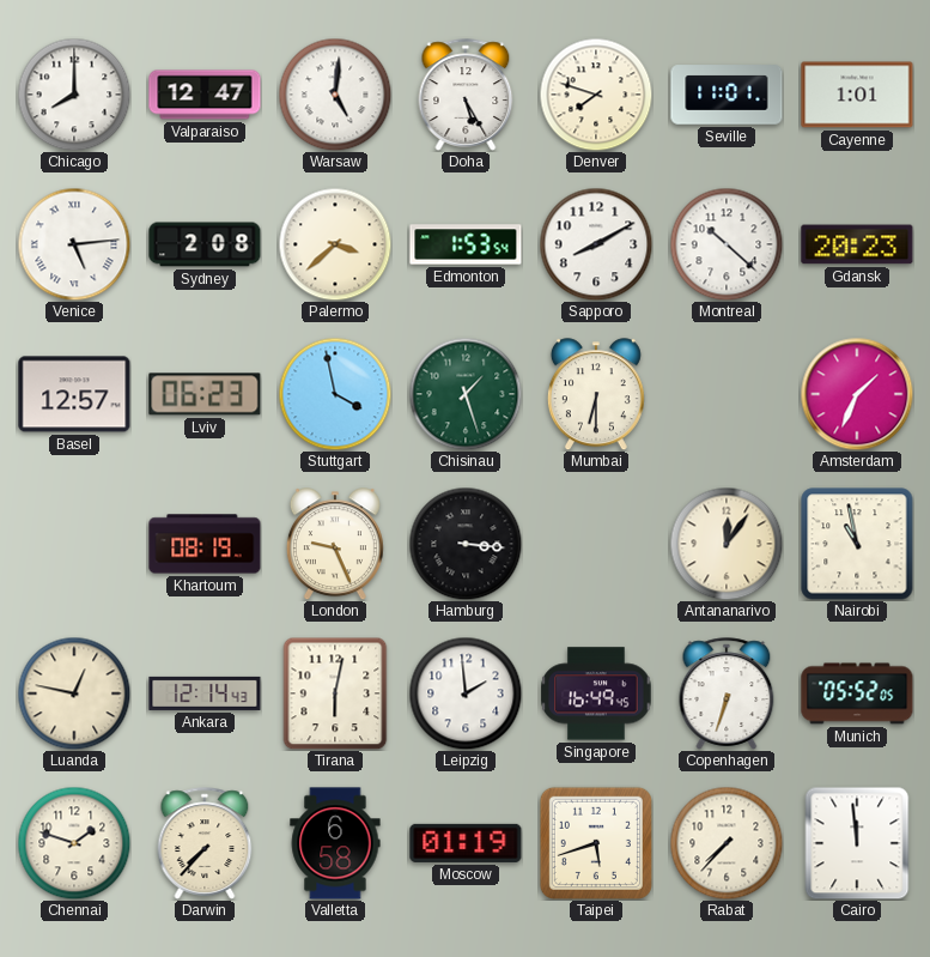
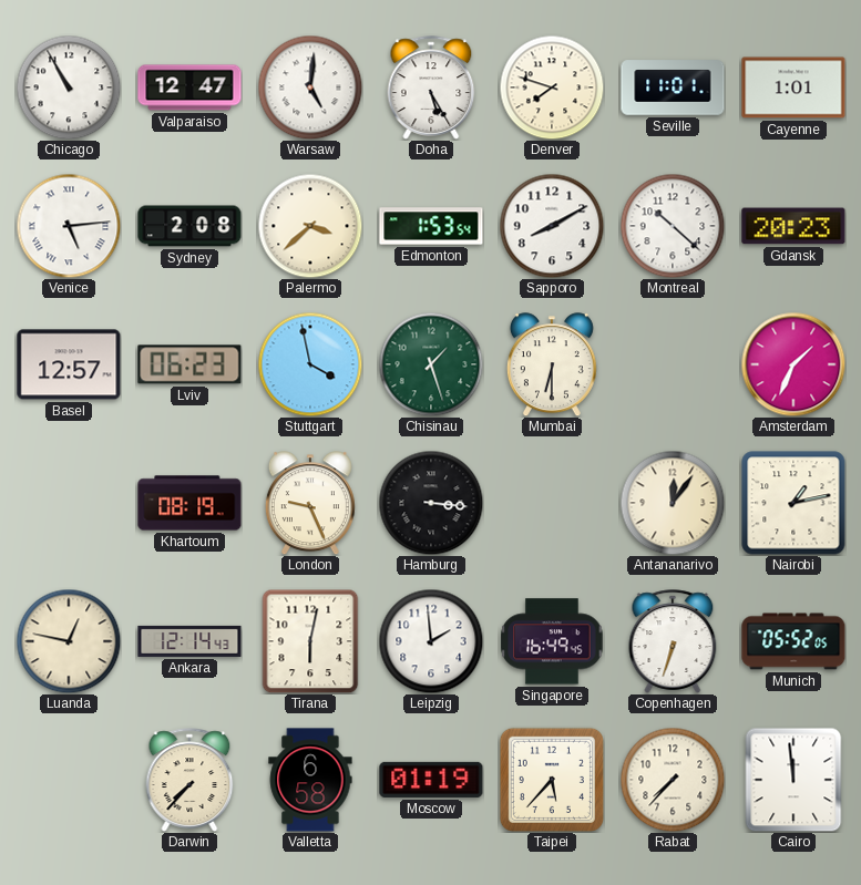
Chicago: 8:00 -> 10:55 (69, 88)
Nairobi: 10:58 -> 1:13 (793, 503)
Chennai: 1:48 -> none (74, 843)
Taipei: 5:42 -> 5:37 (552, 780)
